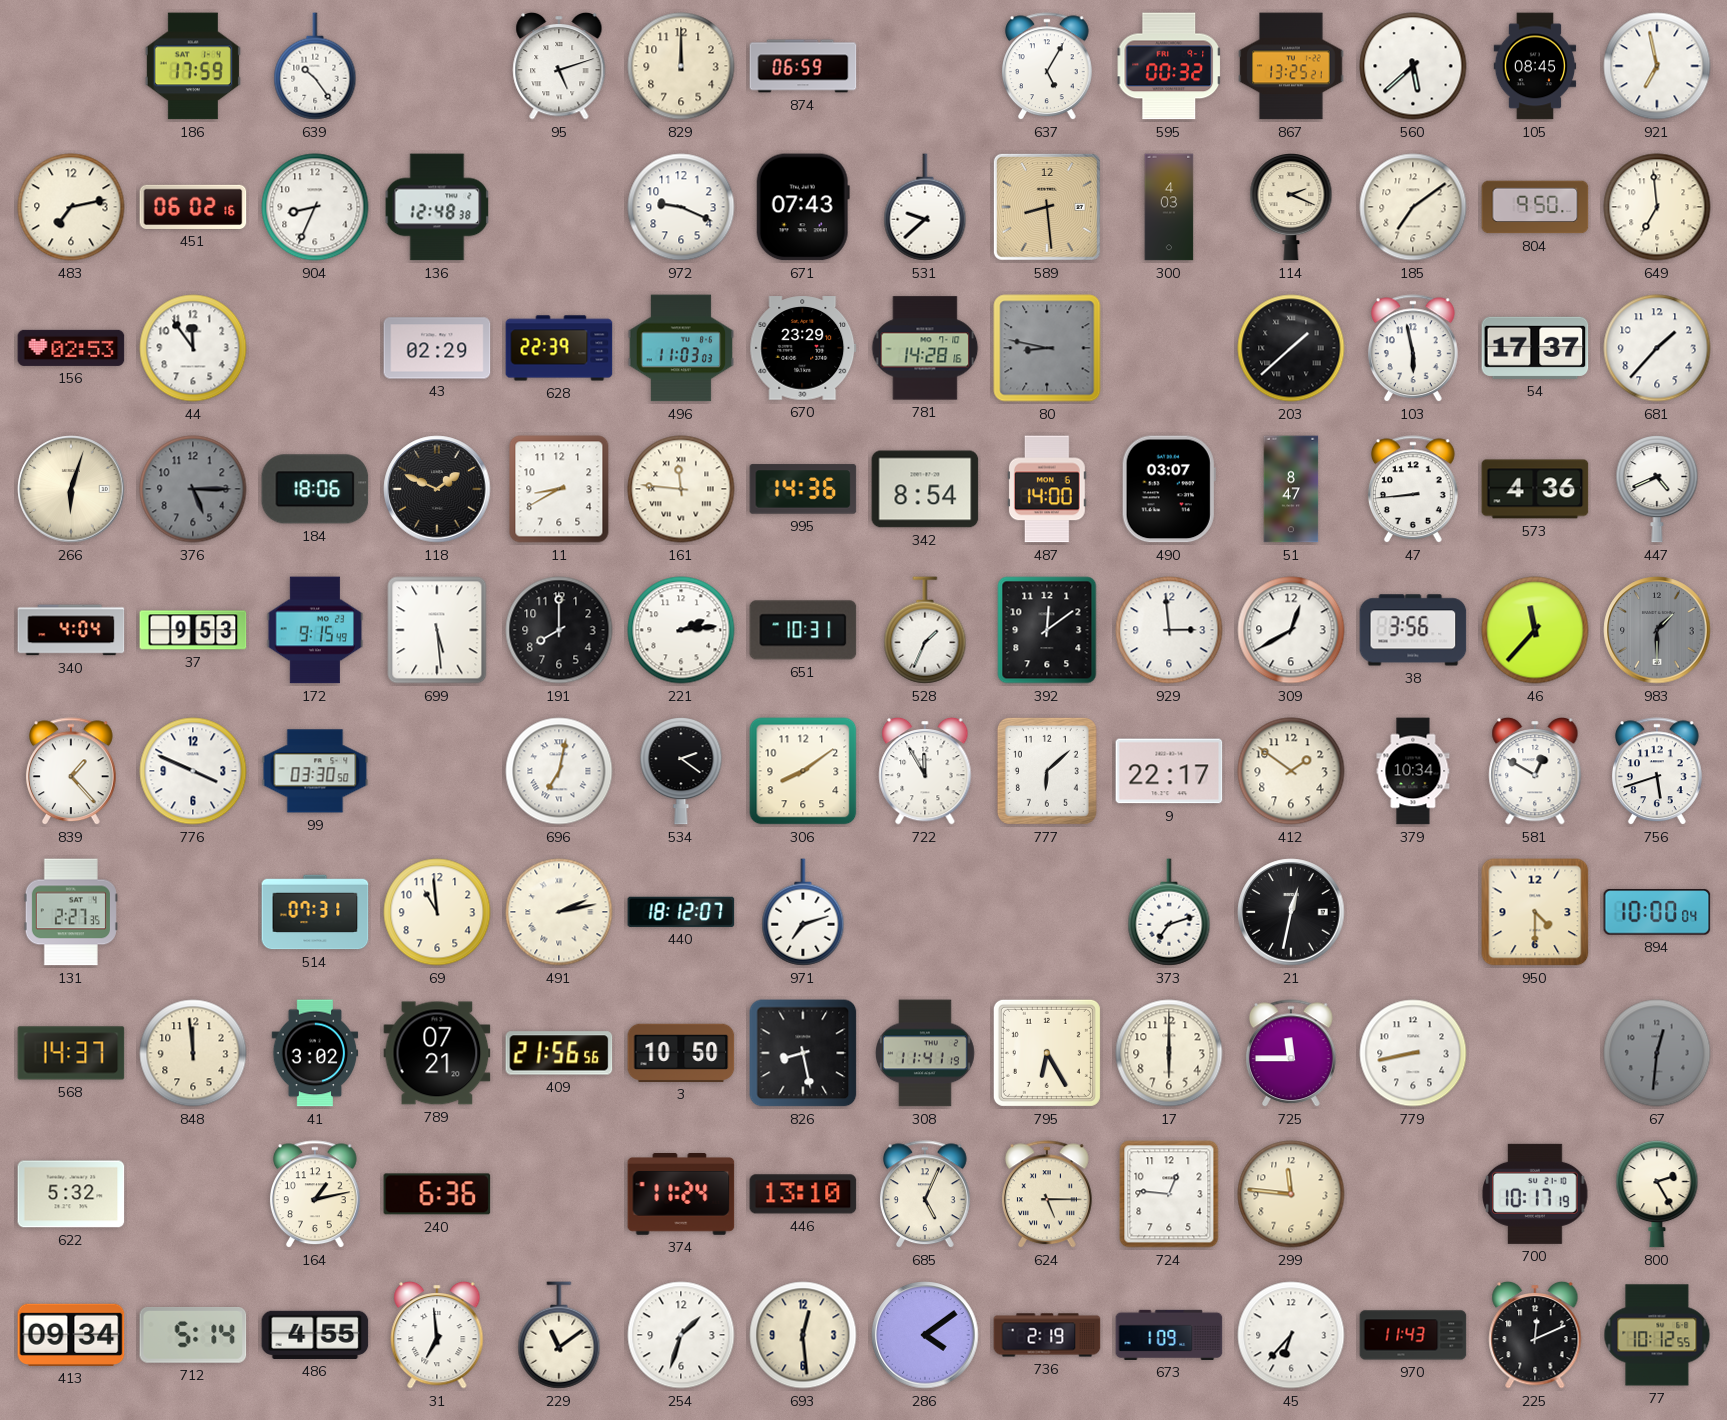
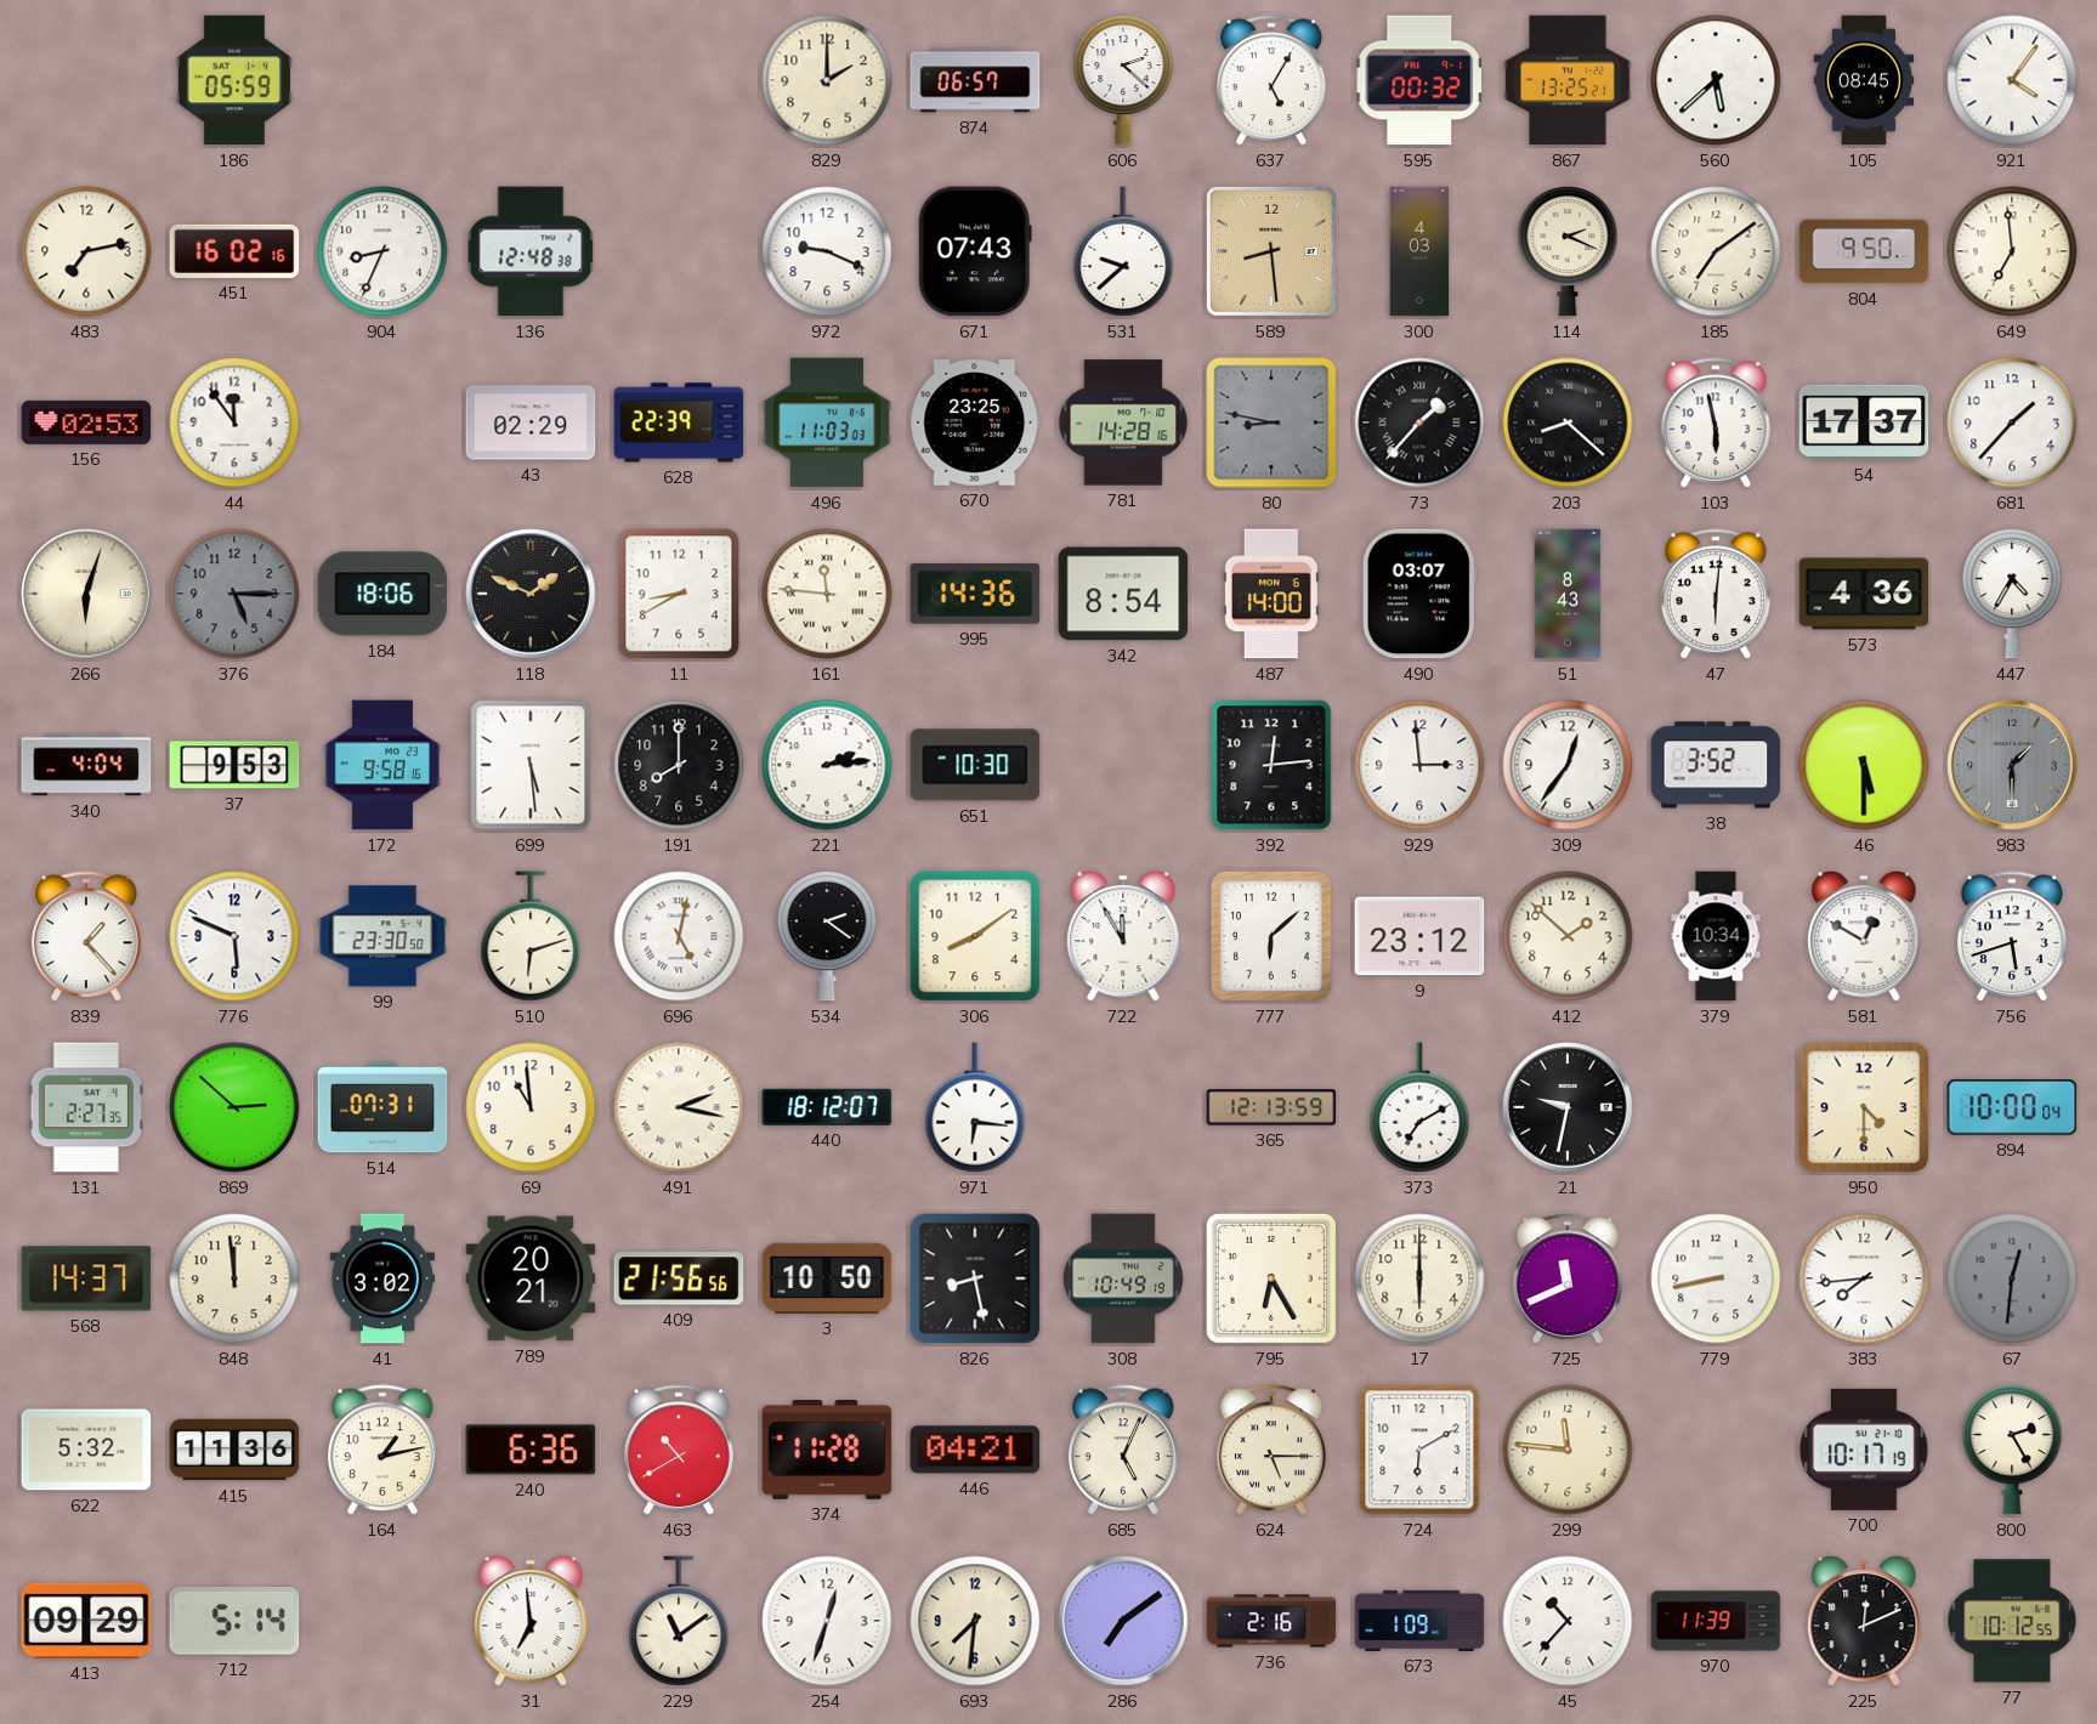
186: 17:59 -> 05:59 (234, 80)
639: 10:24 -> none (315, 66)
95: 5:12 -> none (559, 66)
829: 12:00 -> 2:00 (827, 80)
874: 06:59 -> 06:57 (975, 80)
606: none -> 2:22 (1123, 81)
921: 6:58 -> 4:06 (2012, 80)
451: 06:02 -> 16:02 (234, 251)
670: 23:29 -> 23:25 (975, 423)
73: none -> 1:37 (1419, 423)
203: 1:38 -> 8:22 (1568, 423)
51: 8:47 -> 8:43 (1568, 594)
47: 8:44 -> 6:01 (1716, 595)
447: 4:41 -> 4:35 (2012, 595)
172: 9:15 -> 9:58 (382, 765)
651: 10:31 -> 10:30 (975, 765)
528: 1:34 -> none (925, 630)
392: 12:09 -> 12:14 (1271, 765)
309: 12:40 -> 12:36 (1568, 765)
38: 3:56 -> 3:52 (1716, 765)
46: 11:37 -> 5:30 (1864, 765)
776: 3:49 -> 5:49 (234, 936)
99: 03:30 -> 23:30 (382, 936)
510: none -> 6:12 (531, 936)
696: 7:02 -> 5:02 (679, 936)
9: 22:17 -> 23:12 (1419, 936)
412: 1:51 -> 1:52 (1568, 936)
869: none -> 2:52 (234, 1107)
491: 2:13 -> 2:17 (679, 1107)
971: 7:12 -> 6:16 (975, 1107)
365: none -> 12:13 (1271, 1107)
373: 7:12 -> 7:10 (1419, 1107)
21: 12:32 -> 9:32 (1568, 1107)
789: 07:21 -> 20:21 (531, 1278)
308: 11:41 -> 10:49 (1124, 1278)
725: 11:45 -> 11:41 (1568, 1280)
383: none -> 7:44 (1864, 1278)
415: none -> 11:36 (234, 1450)
463: none -> 10:40 (679, 1451)
374: 11:24 -> 11:28 (827, 1451)
446: 13:10 -> 04:21 (975, 1450)
724: 12:46 -> 6:10 (1419, 1450)
413: 09:34 -> 09:29 (86, 1621)
486: 4:55 -> none (315, 1335)
254: 1:33 -> 12:33 (827, 1621)
693: 12:29 -> 7:31 (975, 1621)
286: 4:09 -> 7:09 (1123, 1621)
736: 2:19 -> 2:16 (1271, 1621)
45: 6:37 -> 10:37 (1568, 1621)
970: 11:43 -> 11:39 (1716, 1621)
